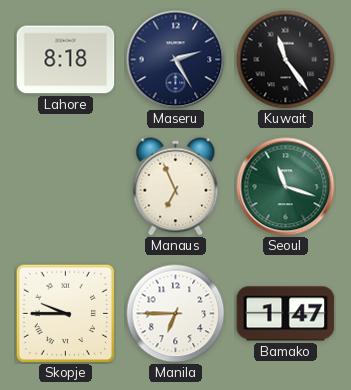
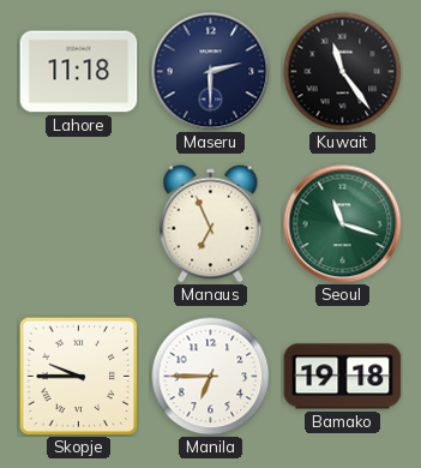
Lahore: 8:18 -> 11:18 (79, 72)
Maseru: 2:25 -> 2:30 (211, 72)
Bamako: 1:47 -> 19:18 (343, 377)
